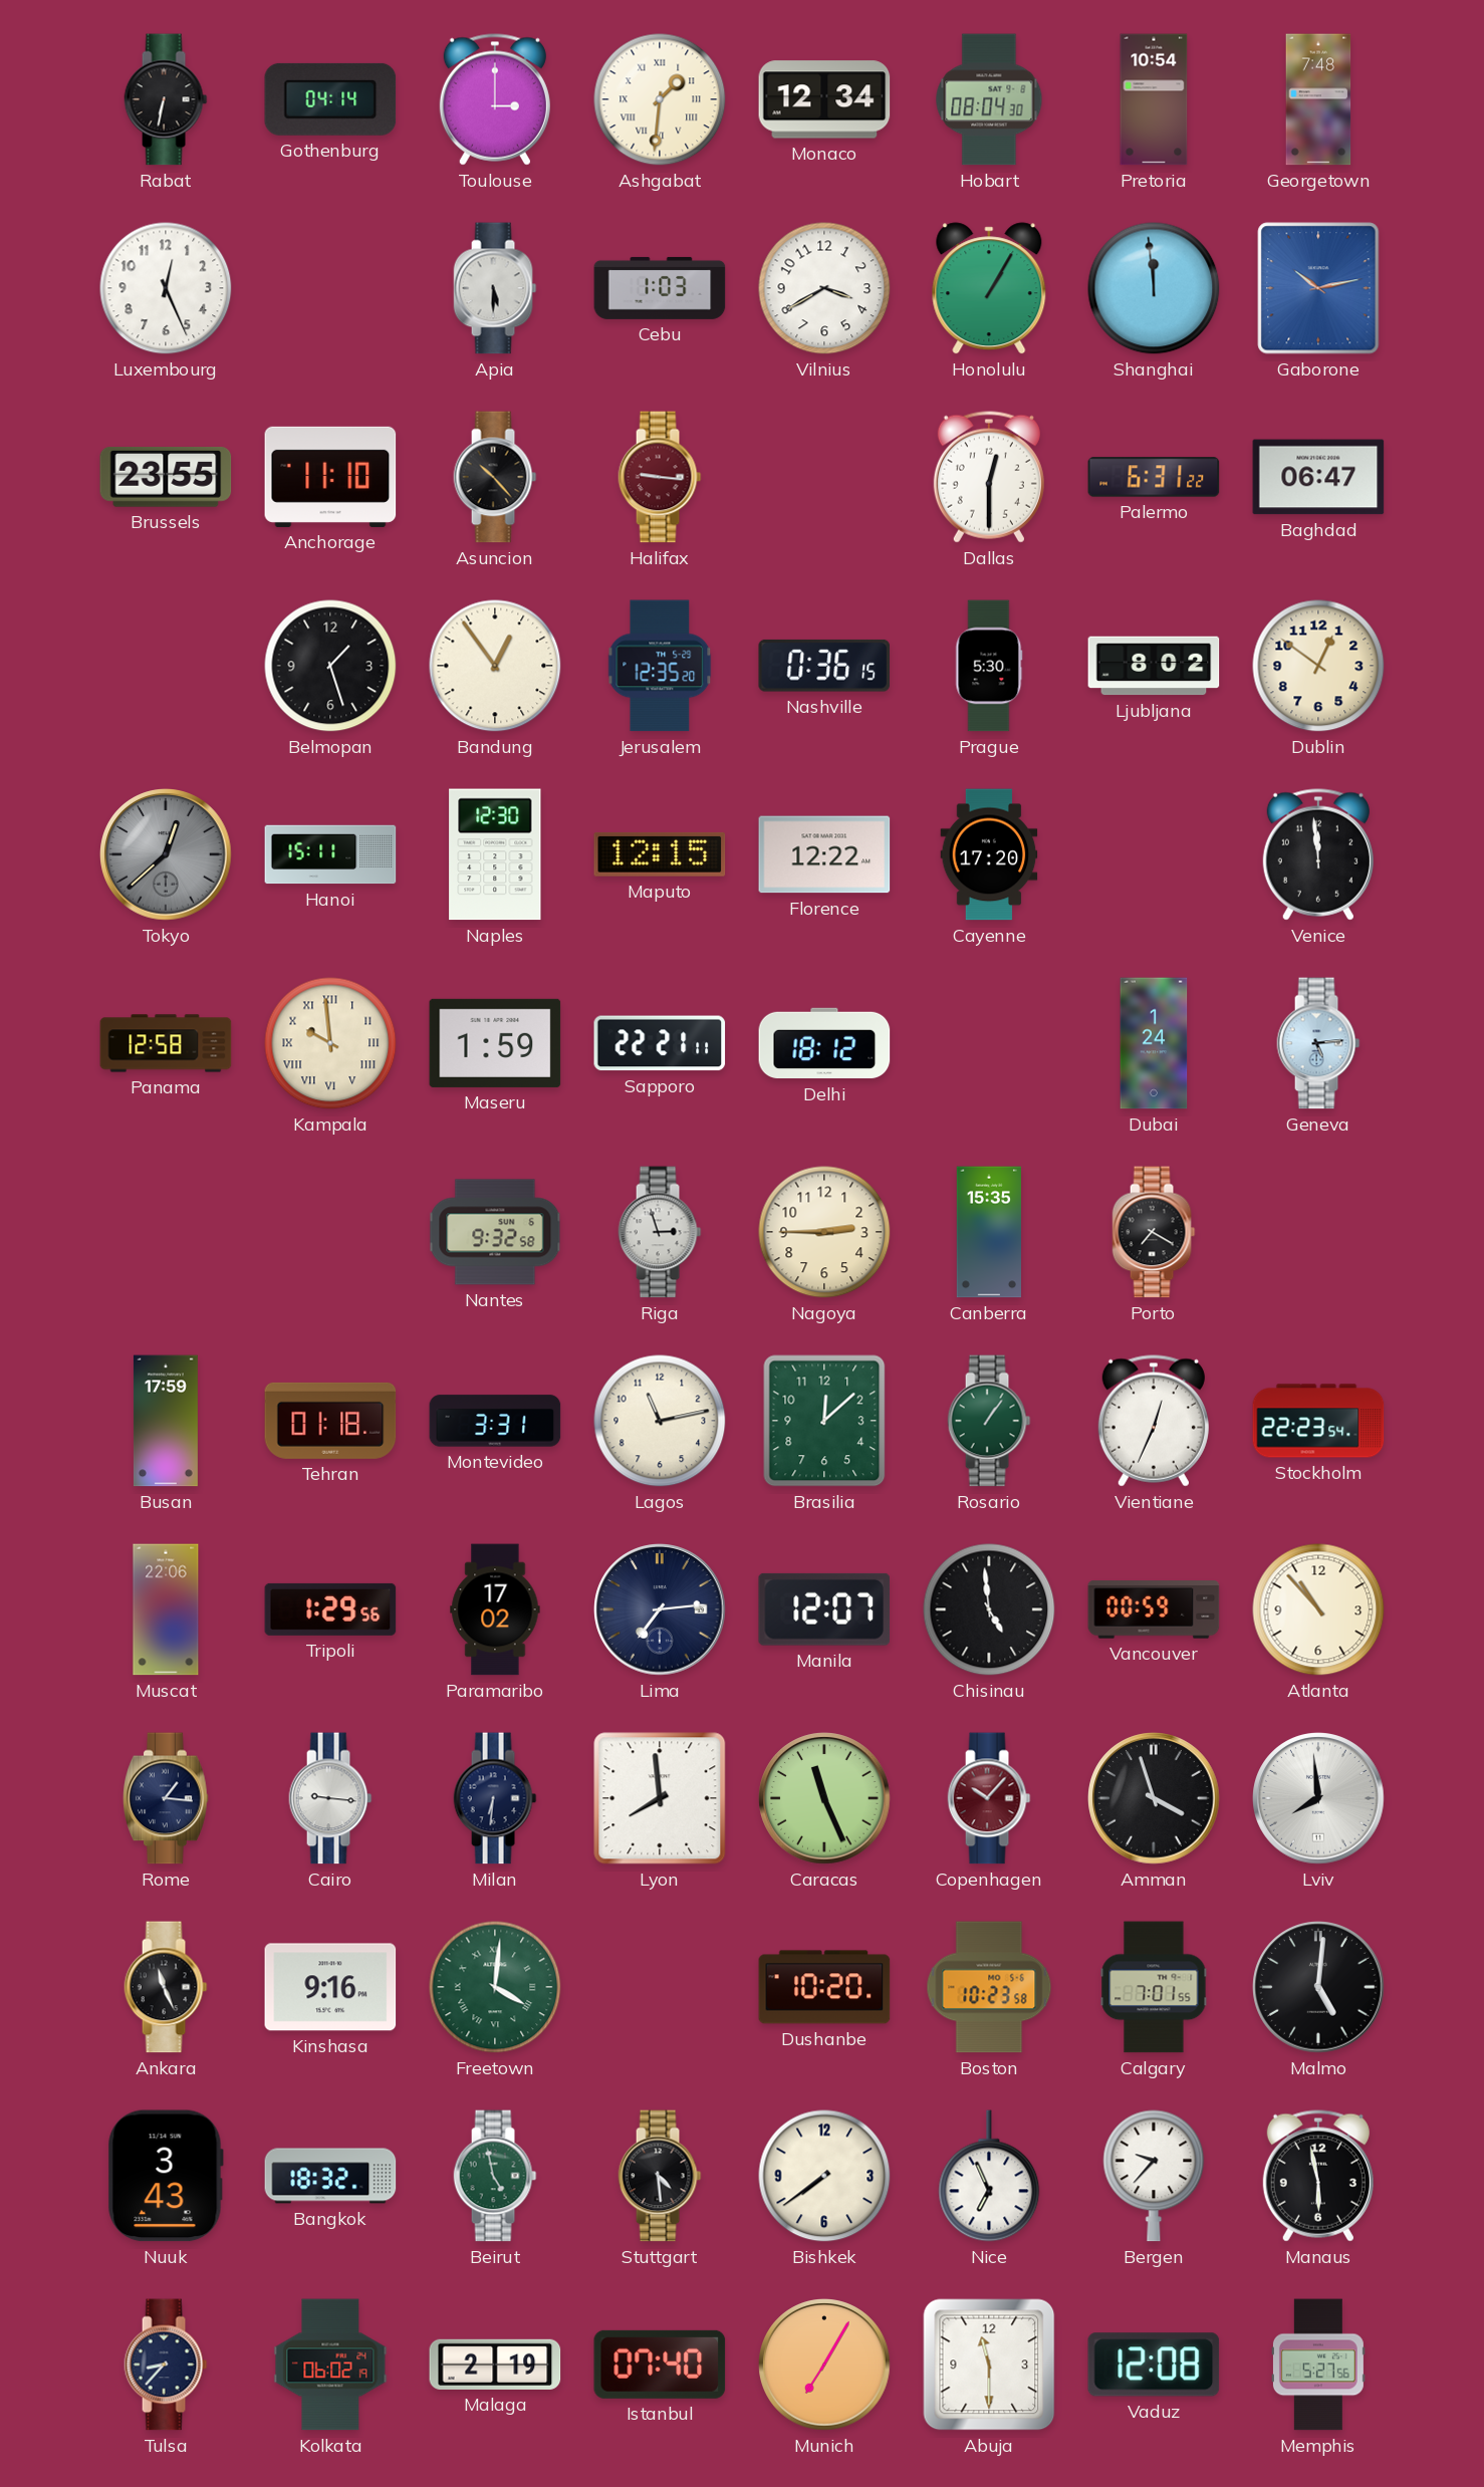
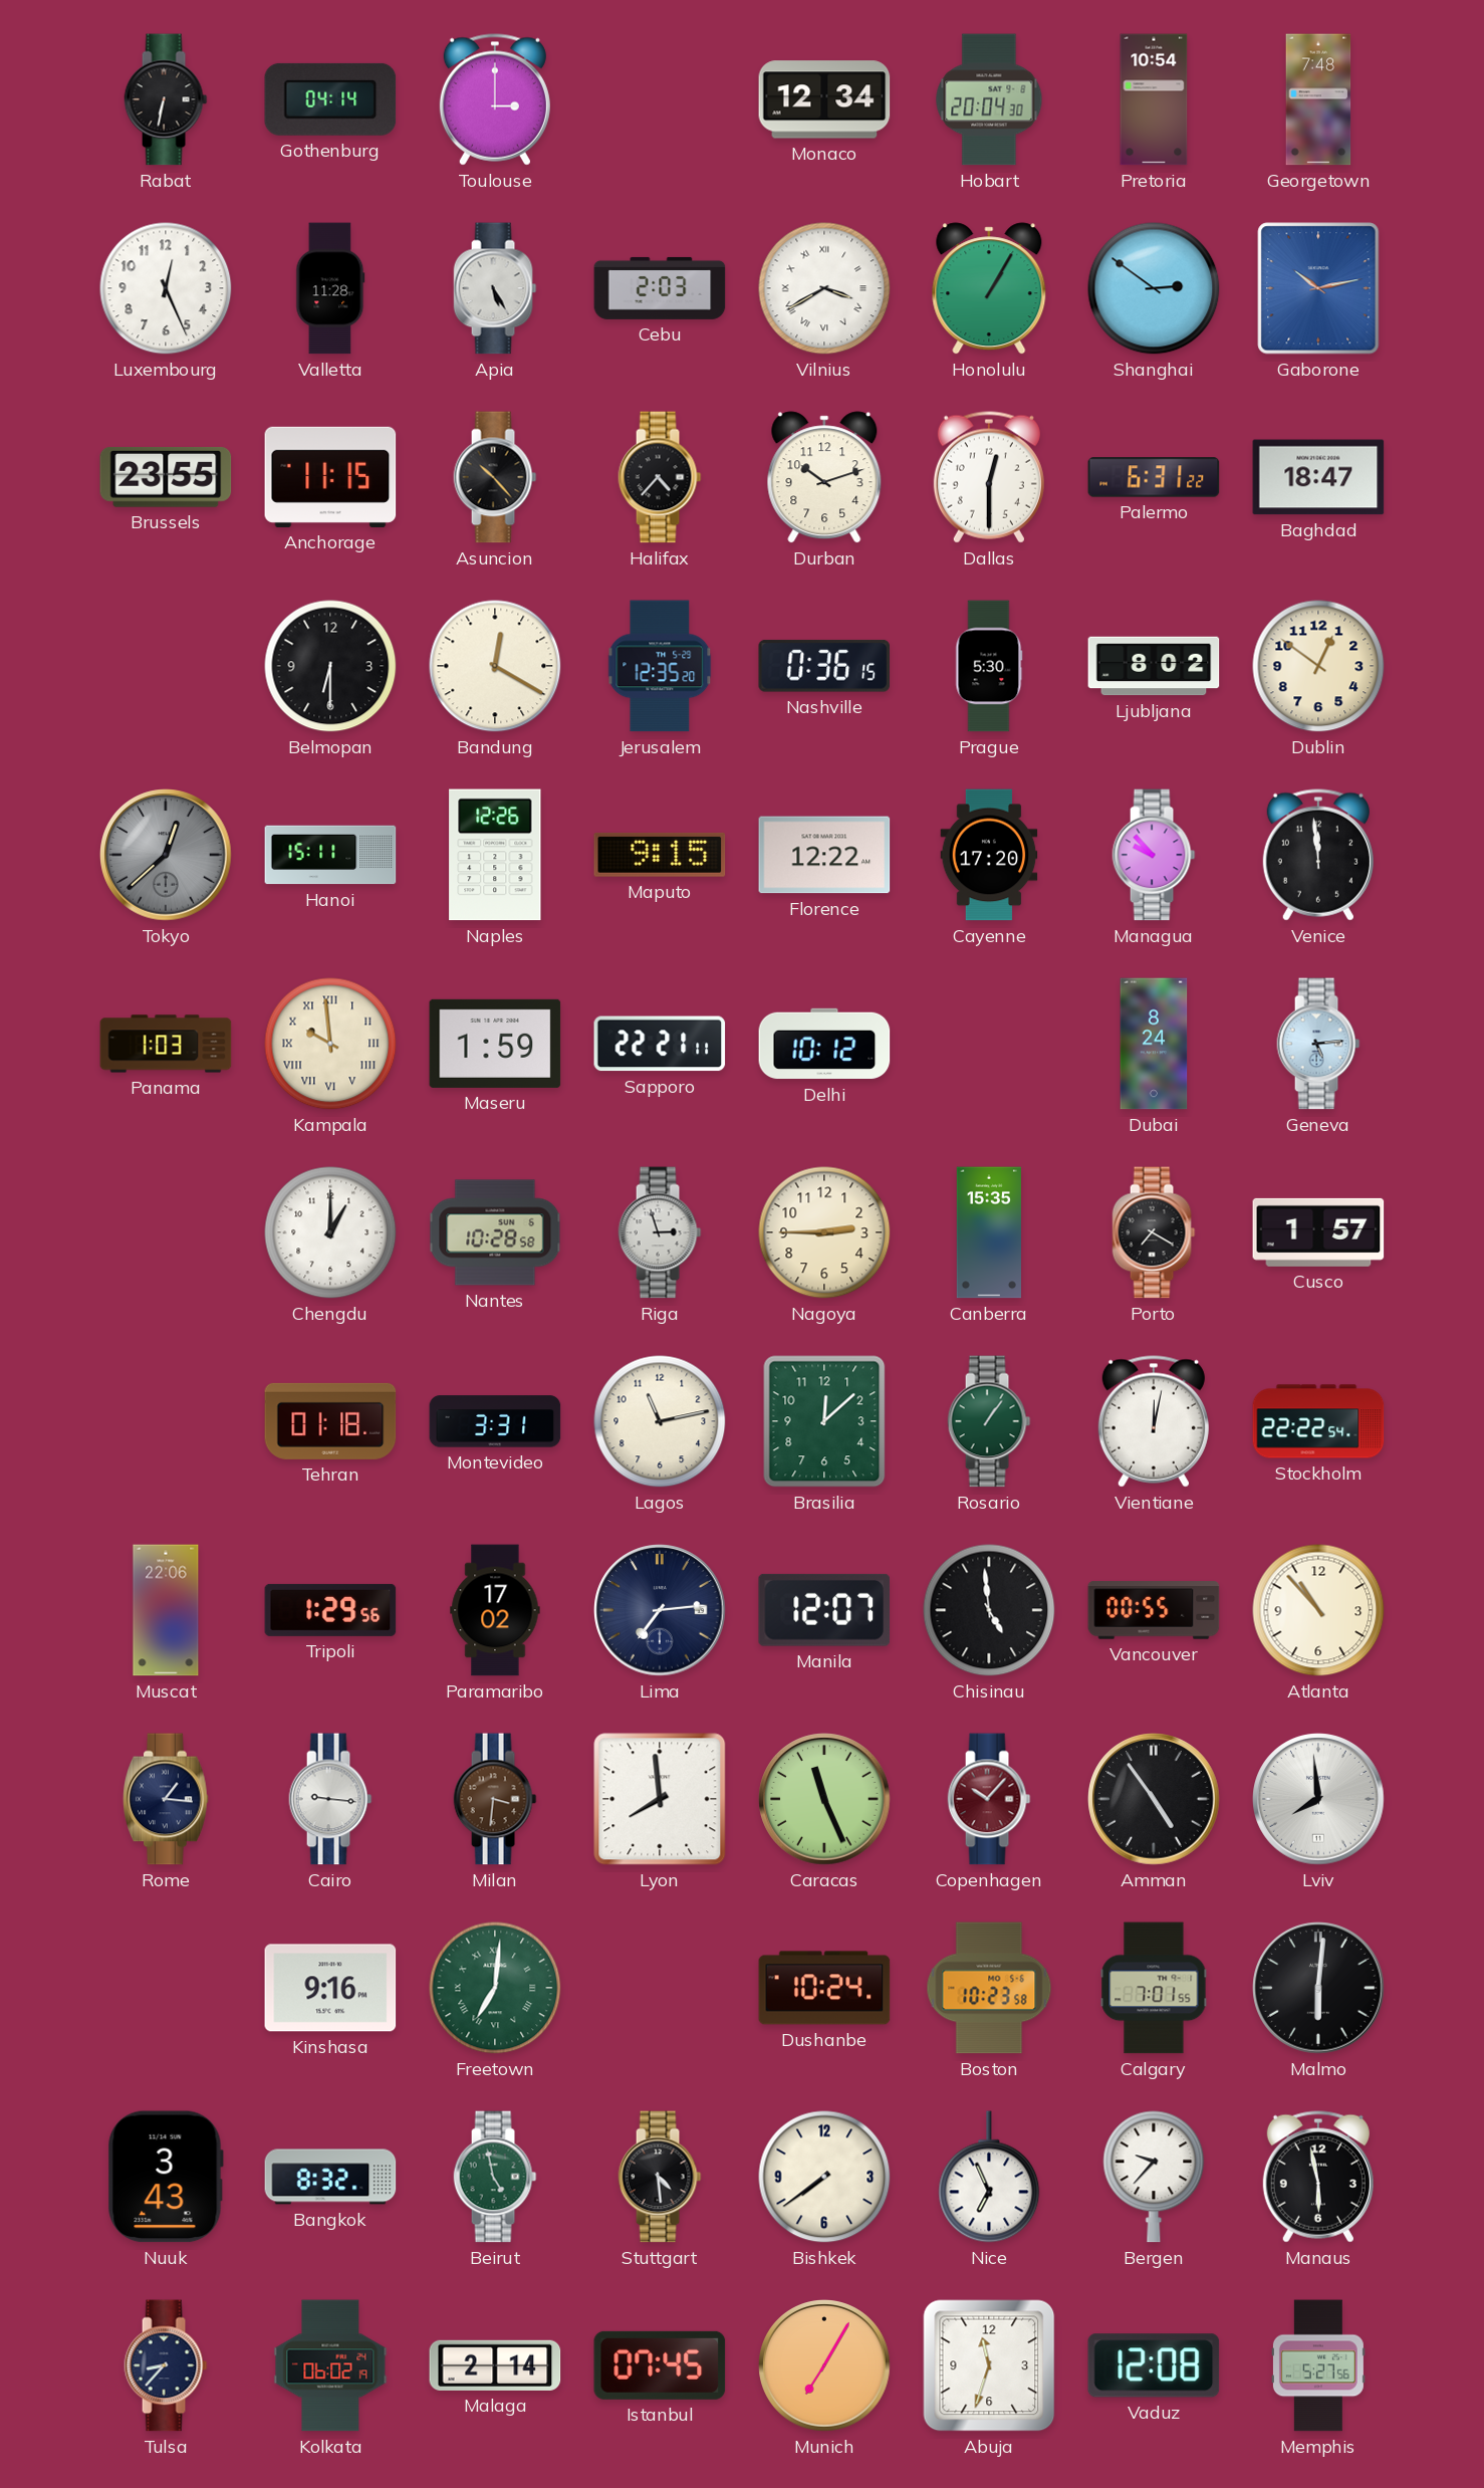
Ashgabat: 1:31 -> none (660, 99)
Hobart: 08:04 -> 20:04 (989, 99)
Valletta: none -> 11:28 (330, 288)
Apia: 5:30 -> 5:25 (495, 288)
Cebu: 1:03 -> 2:03 (660, 288)
Vilnius numerals: Arabic -> Roman (824, 288)
Shanghai: 11:59 -> 2:51 (1154, 288)
Anchorage: 11:10 -> 11:15 (330, 477)
Halifax: 9:16 -> 4:37 (660, 477)
Halifax dial: burgundy -> black (660, 477)
Durban: none -> 10:12 (824, 477)
Baghdad: 06:47 -> 18:47 (1318, 477)
Belmopan: 1:27 -> 6:30 (330, 666)
Bandung: 12:54 -> 12:20 (495, 666)
Naples: 12:30 -> 12:26 (495, 855)
Maputo: 12:15 -> 9:15 (660, 855)
Managua: none -> 9:53 (1154, 855)
Panama: 12:58 -> 1:03 (166, 1044)
Delhi: 18:12 -> 10:12 (824, 1044)
Dubai: 1:24 -> 8:24 (1154, 1044)
Chengdu: none -> 1:00 (330, 1232)
Nantes: 9:32 -> 10:28 (495, 1232)
Cusco: none -> 1:57 (1318, 1232)
Busan: 17:59 -> none (166, 1421)
Vientiane: 12:34 -> 12:02 (1154, 1421)
Stockholm: 22:23 -> 22:22 (1318, 1421)
Vancouver: 00:59 -> 00:55 (1154, 1610)
Milan: 6:31 -> 3:31 (495, 1799)
Milan dial: navy -> brown (495, 1799)
Amman: 3:57 -> 4:54 (1154, 1799)
Ankara: 11:26 -> none (166, 1987)
Freetown: 4:01 -> 7:01 (495, 1988)
Dushanbe: 10:20 -> 10:24 (824, 1988)
Malmo: 5:01 -> 6:01 (1318, 1988)
Bangkok: 18:32 -> 8:32 (330, 2177)
Malaga: 2:19 -> 2:14 (495, 2365)
Istanbul: 07:40 -> 07:45 (660, 2365)
Abuja: 11:30 -> 11:33 (989, 2365)
